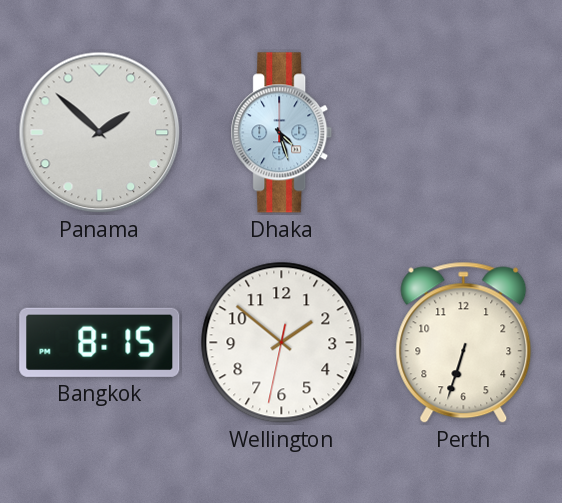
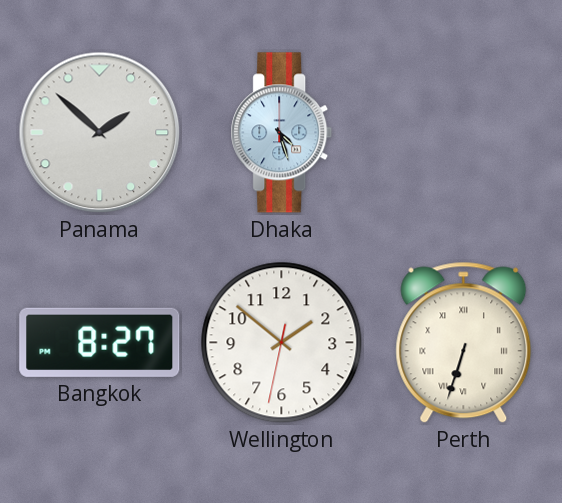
Bangkok: 8:15 -> 8:27 (100, 342)
Perth numerals: Arabic -> Roman (464, 343)
